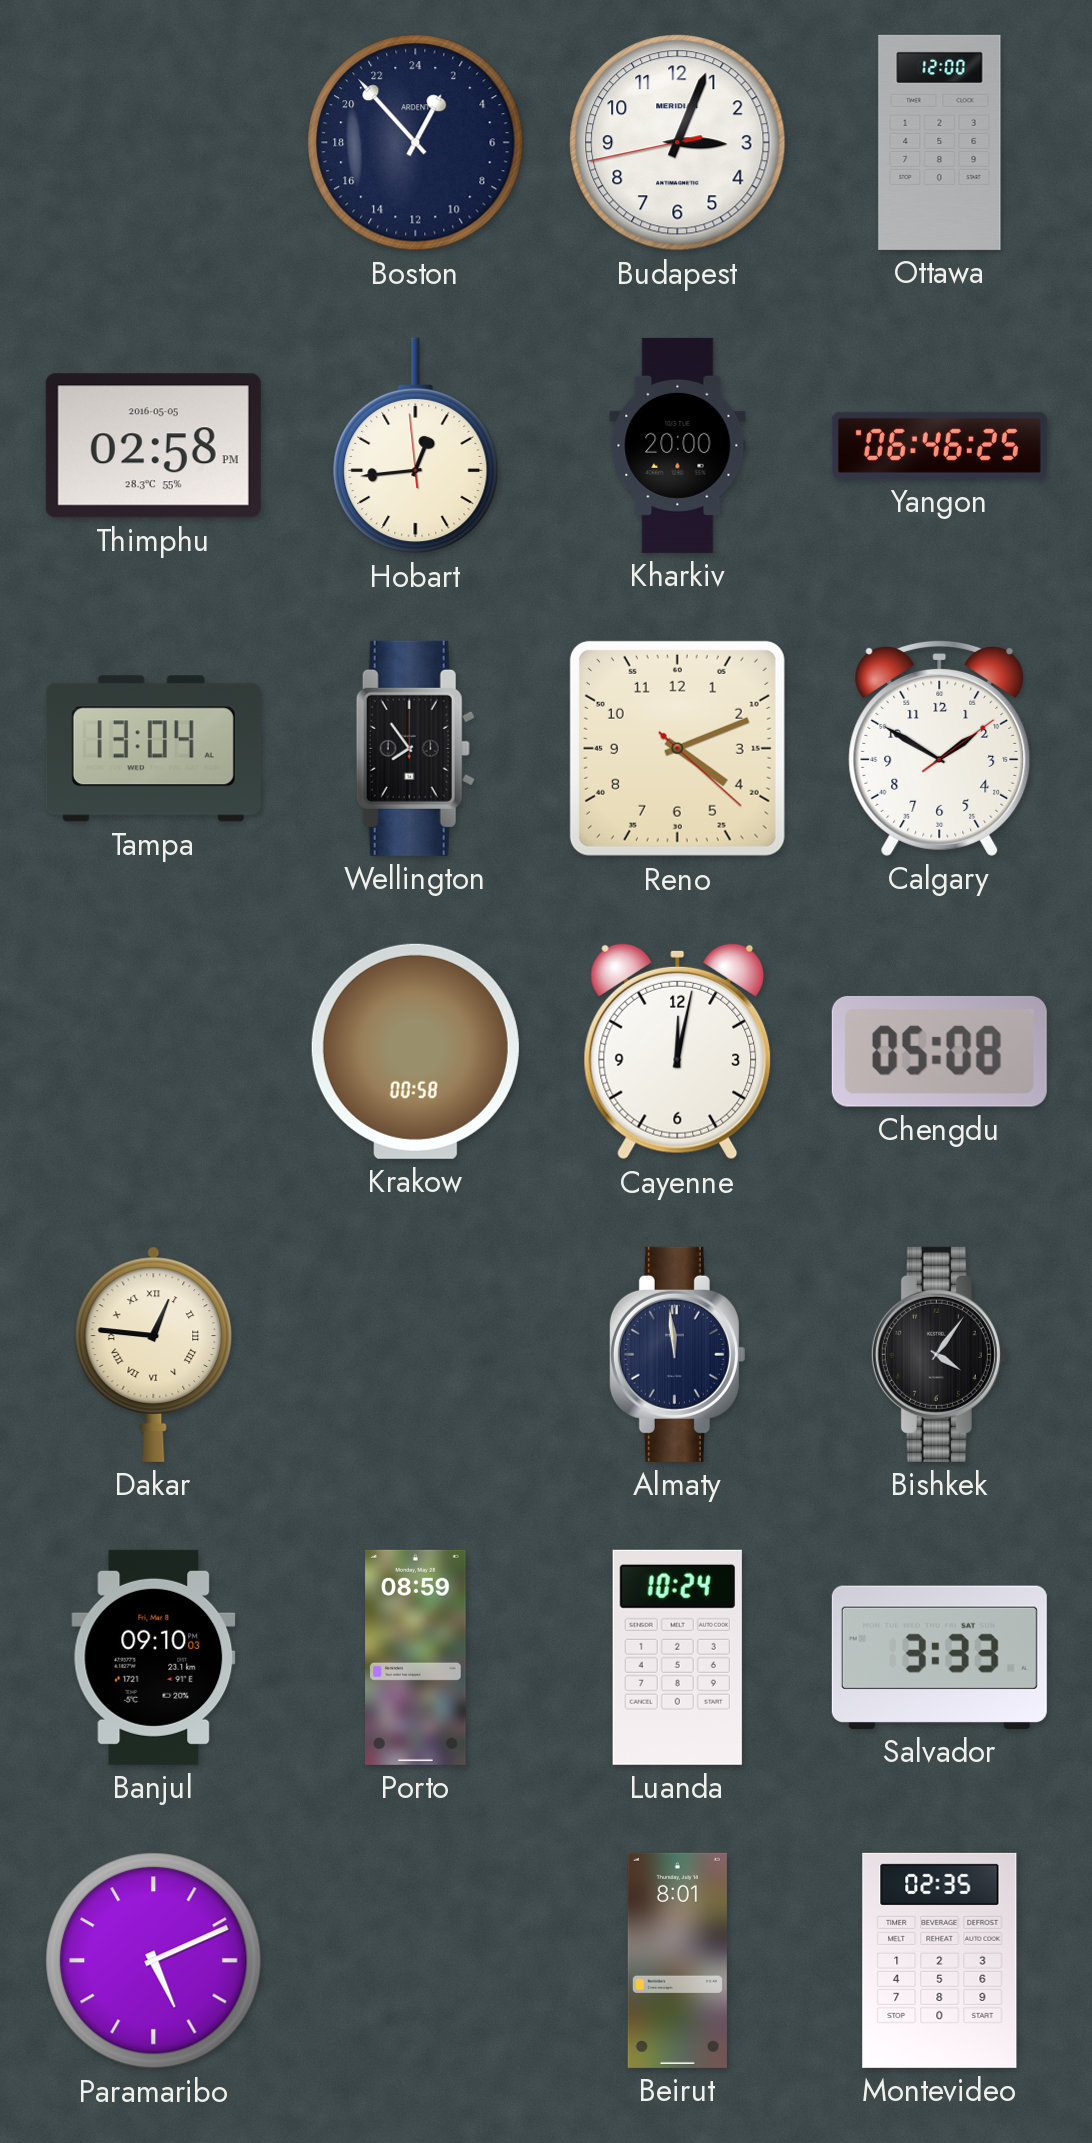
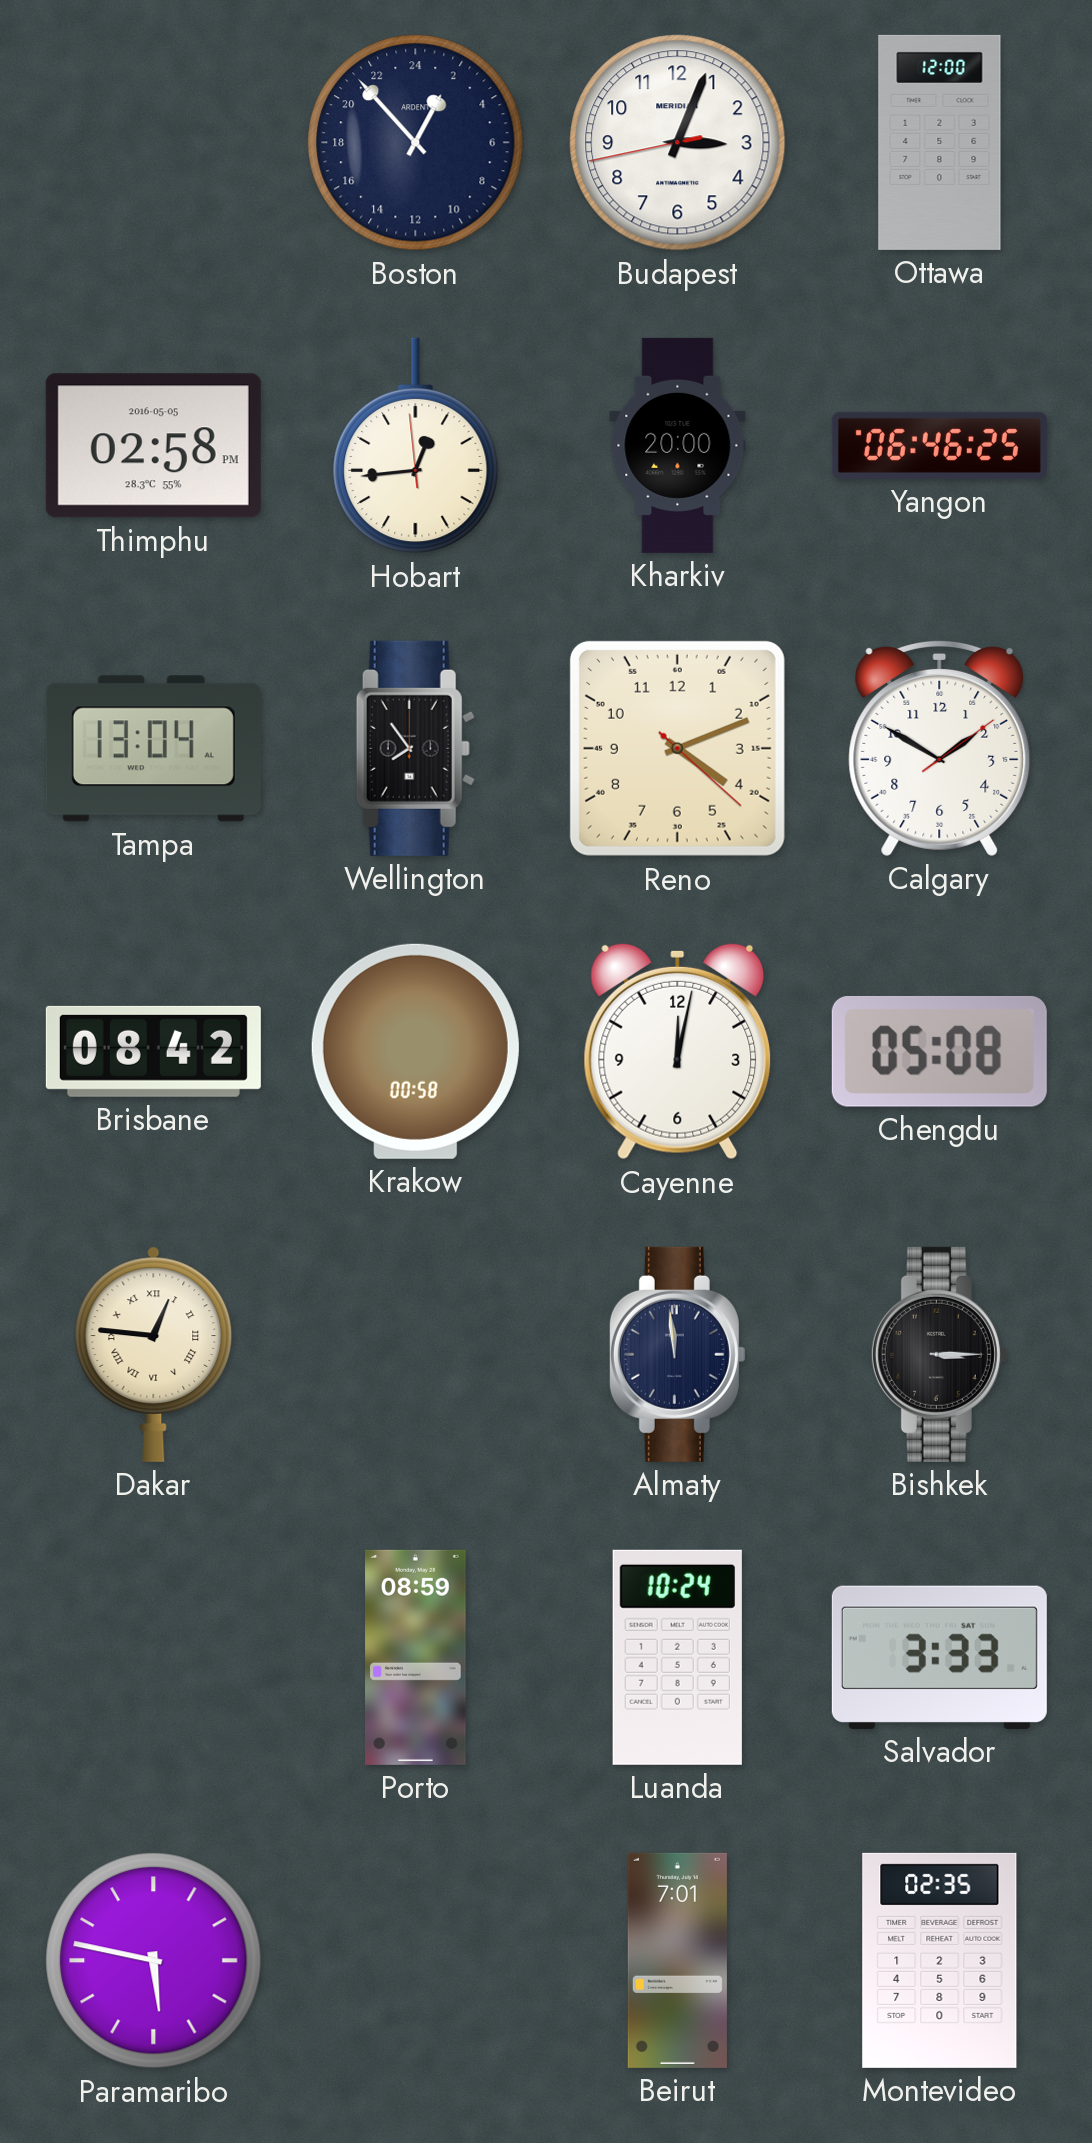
Brisbane: none -> 08:42 (153, 1051)
Bishkek: 4:06 -> 3:15 (939, 1354)
Banjul: 09:10 -> none (154, 1657)
Paramaribo: 5:11 -> 5:47 (154, 1961)
Beirut: 8:01 -> 7:01 (677, 1960)
